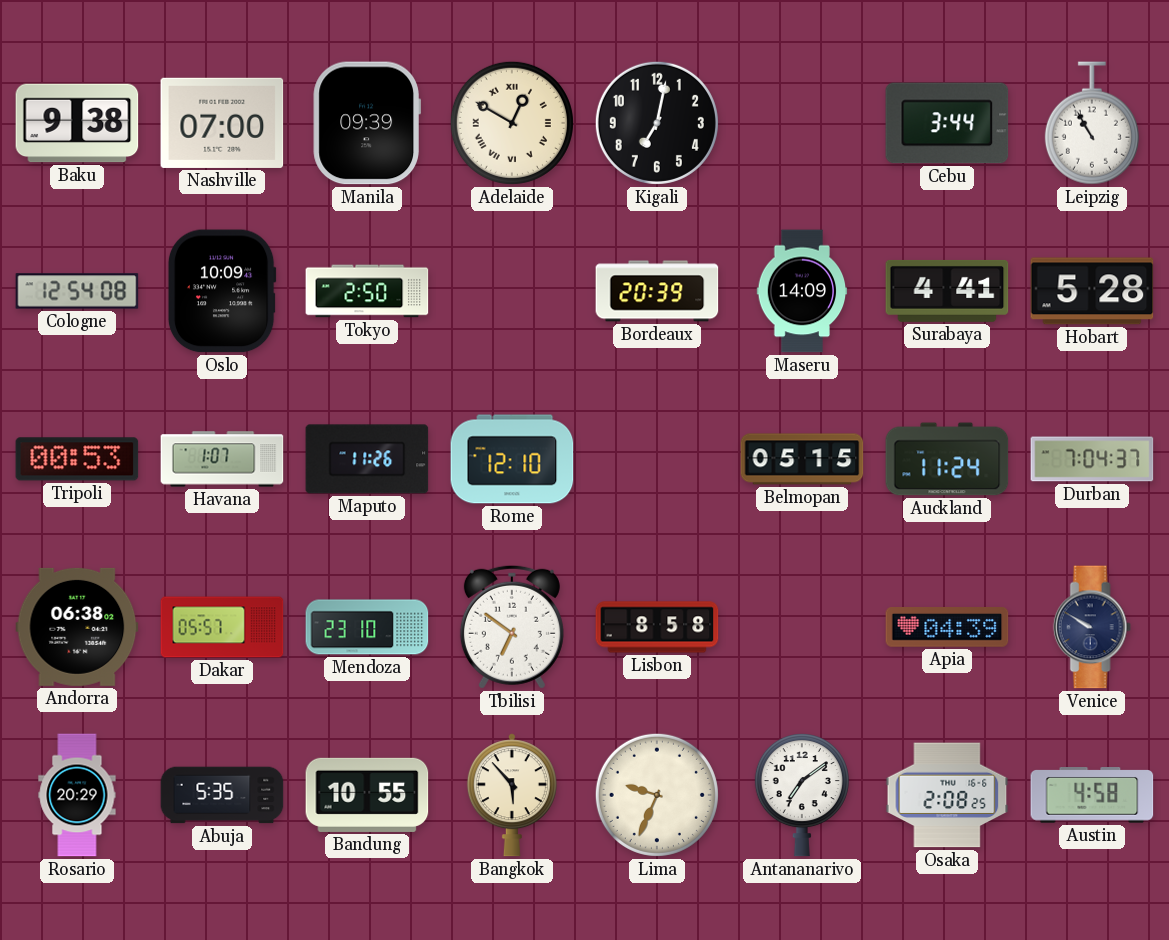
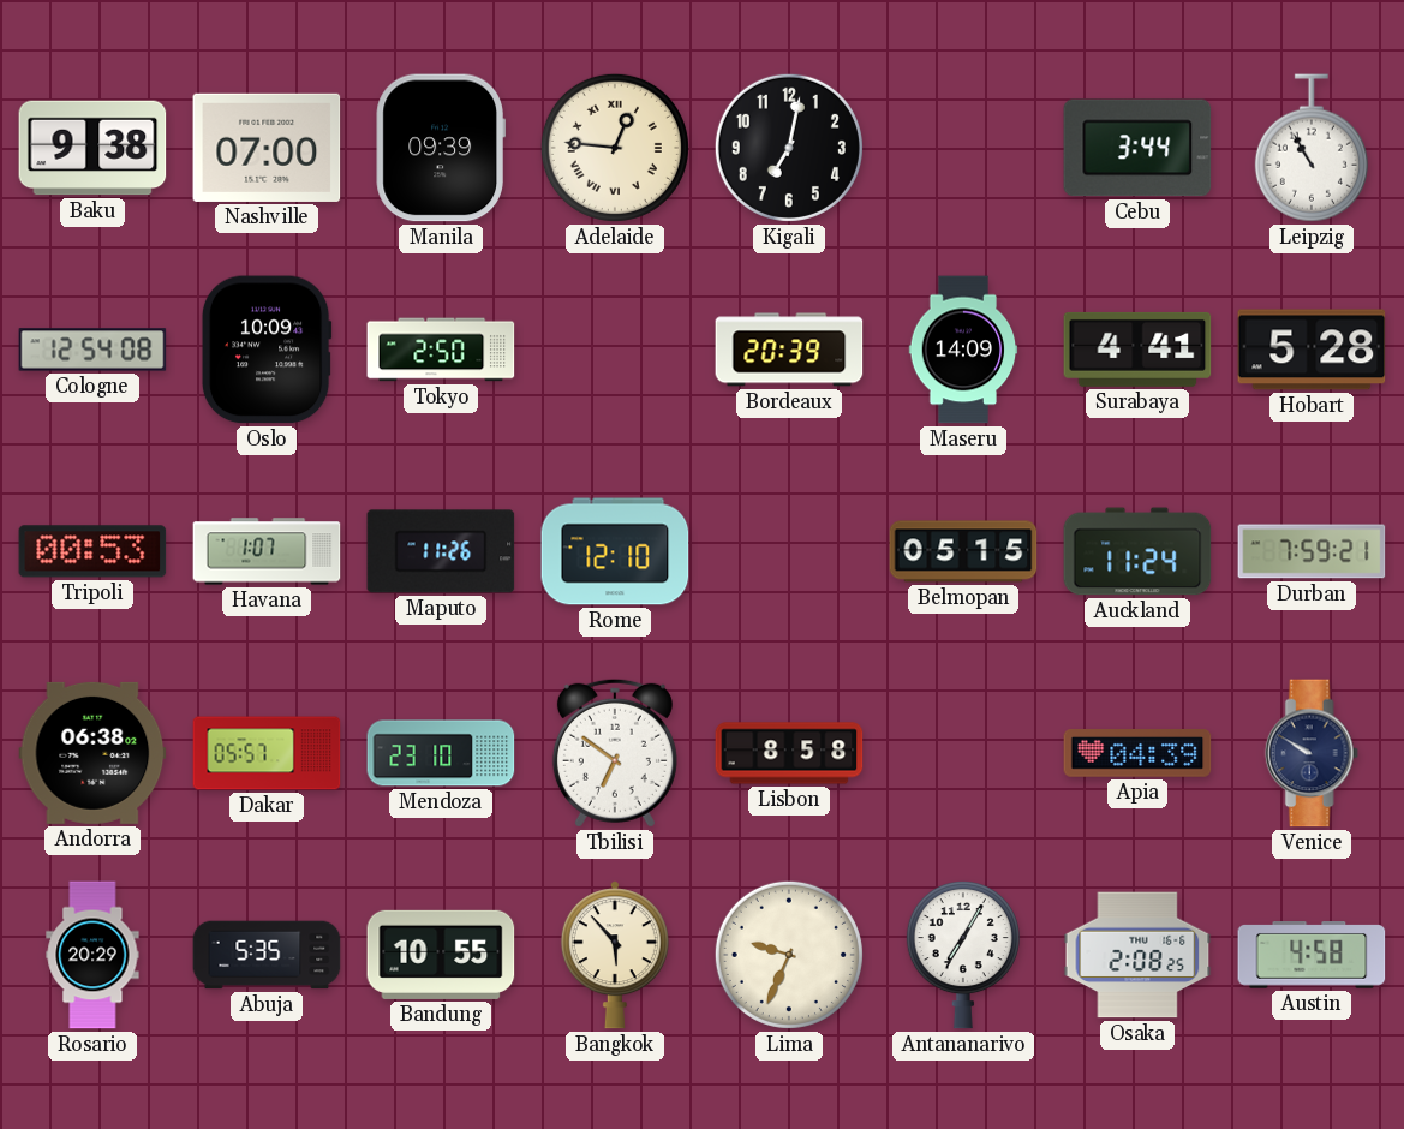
Adelaide: 12:50 -> 12:46 (615, 148)
Durban: 7:04 -> 7:59 (1312, 551)
Antananarivo: 7:09 -> 7:05 (963, 956)
